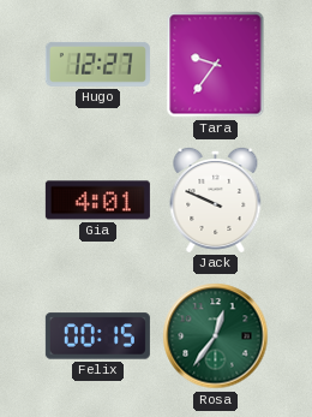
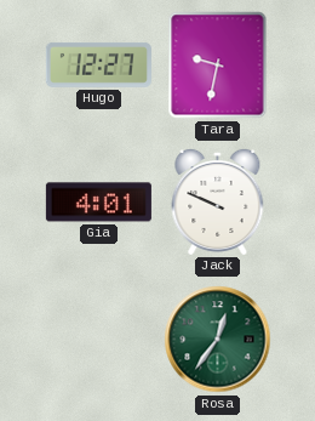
Tara: 9:36 -> 9:32 (218, 66)
Felix: 00:15 -> none (97, 336)
